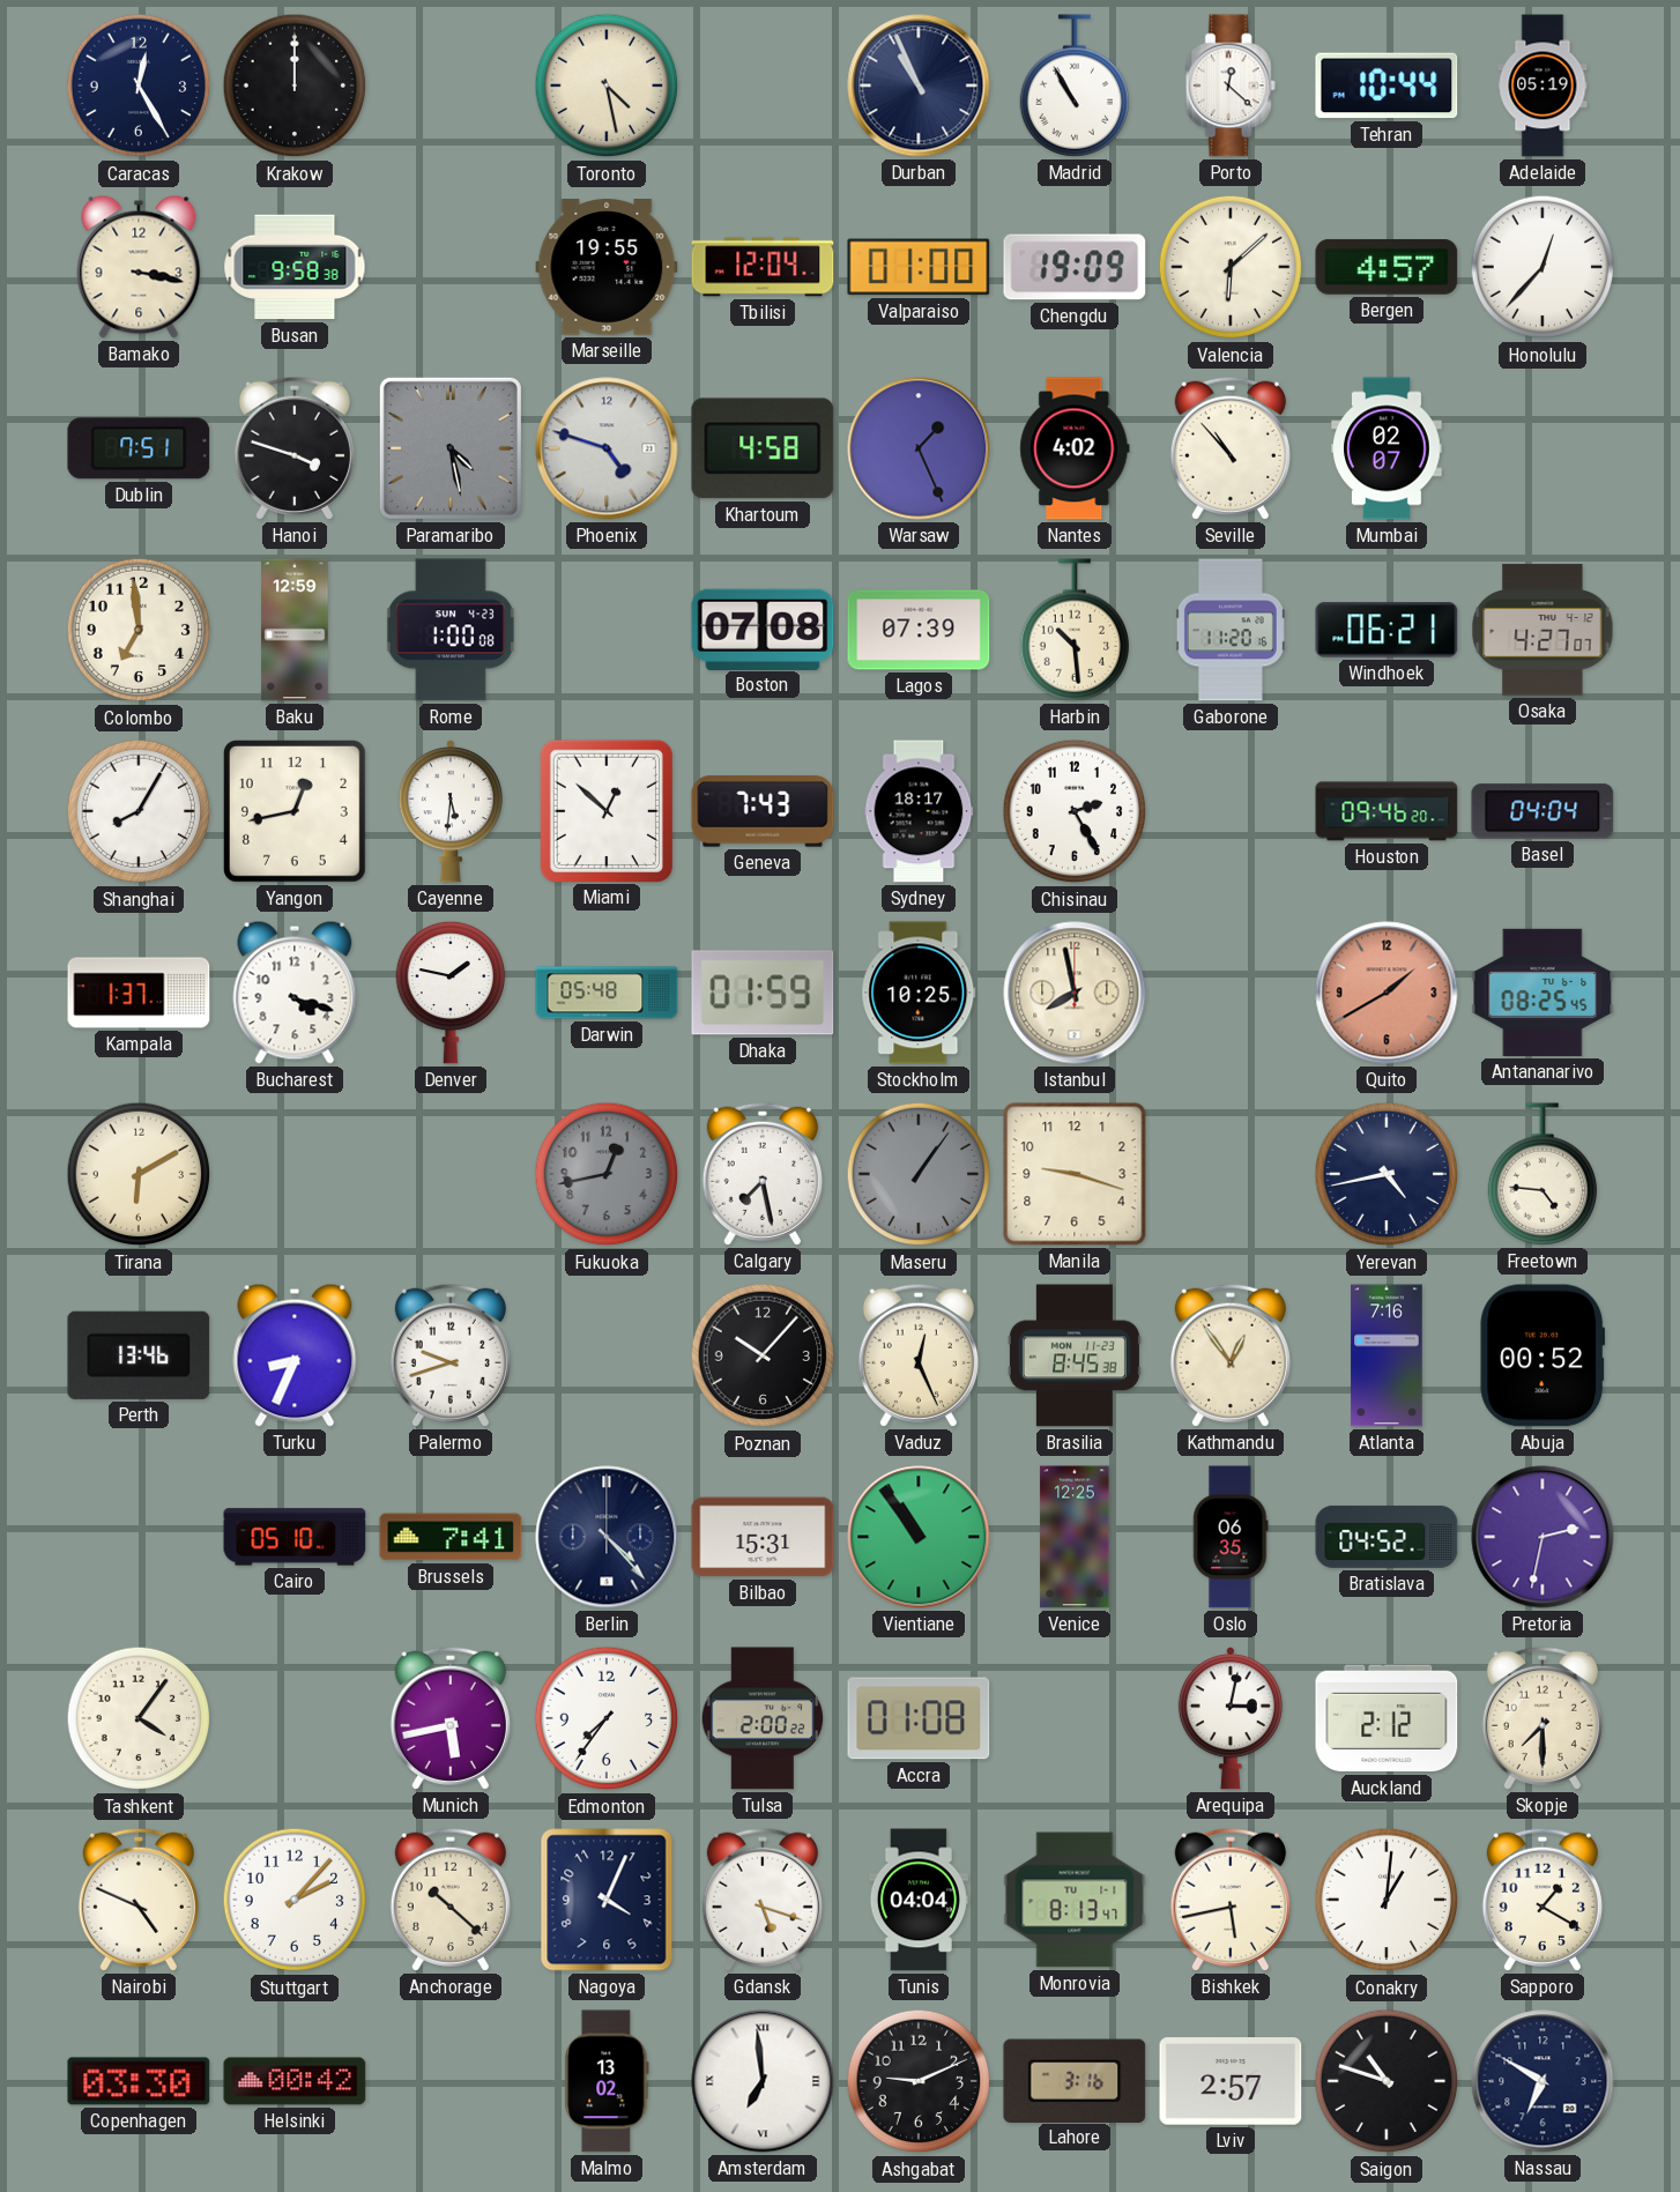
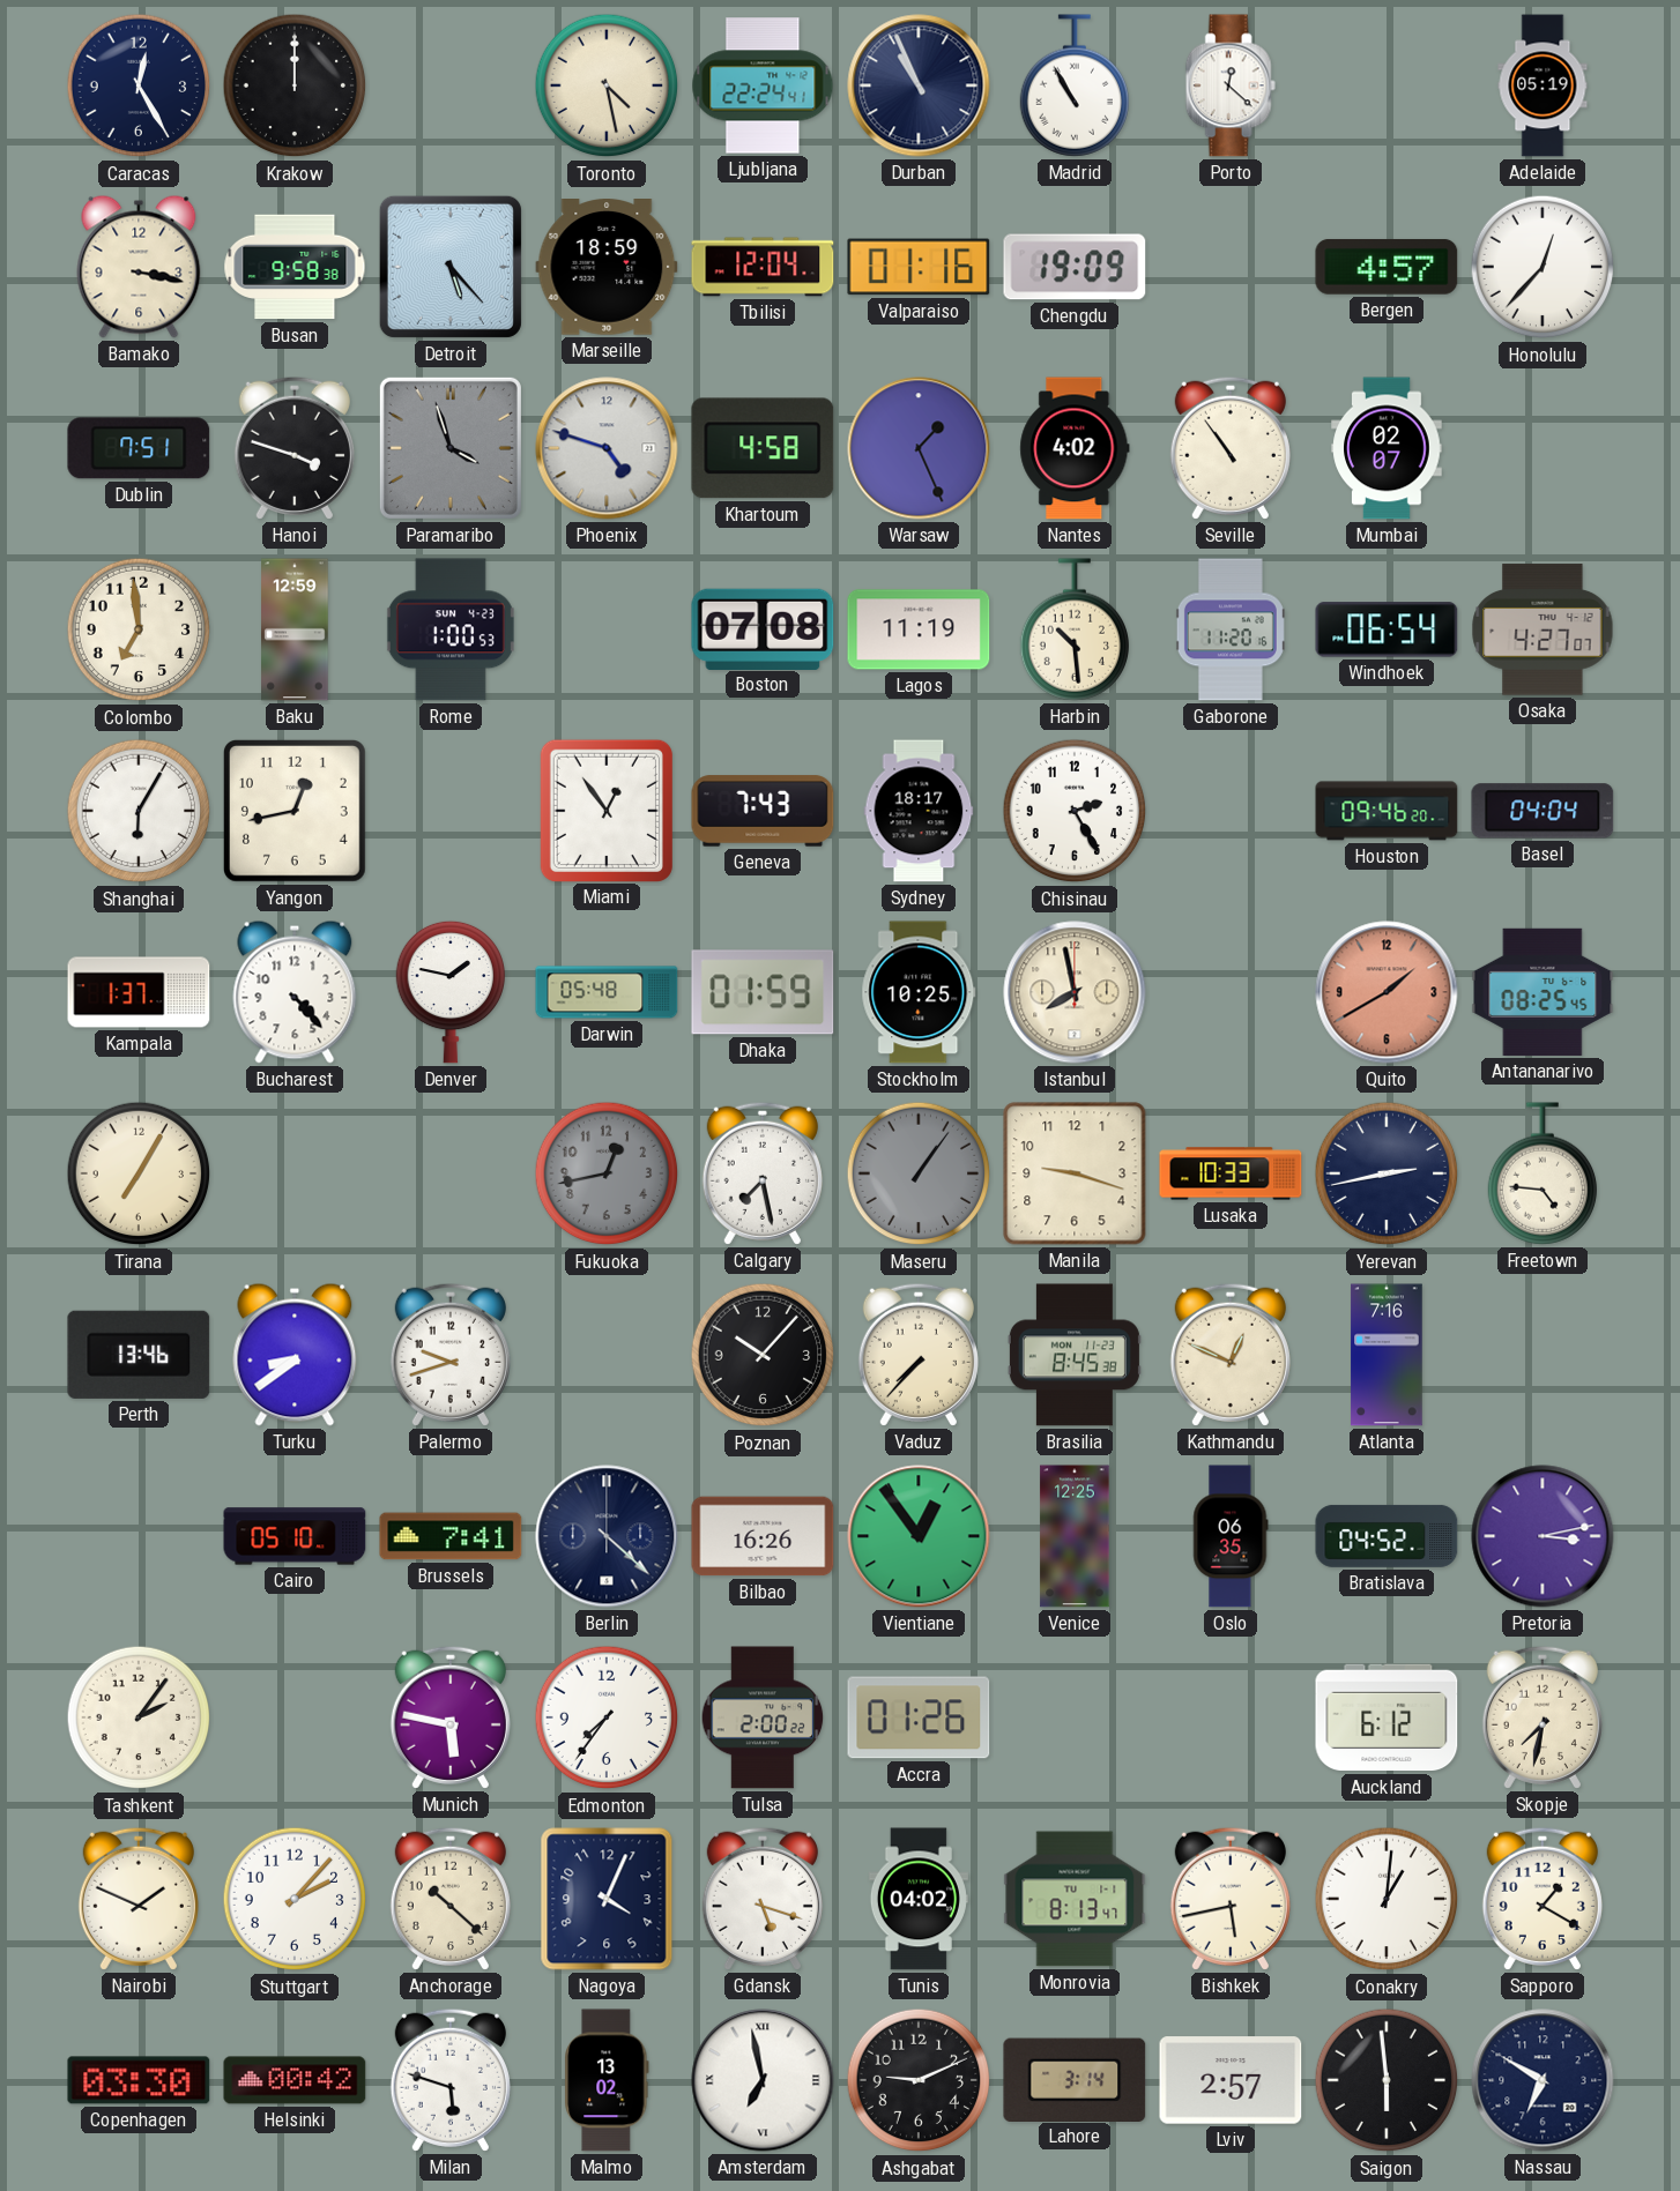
Ljubljana: none -> 22:24 (763, 85)
Tehran: 10:44 -> none (1387, 86)
Detroit: none -> 5:23 (451, 267)
Marseille: 19:55 -> 18:59 (607, 268)
Valparaiso: 01:00 -> 01:16 (919, 267)
Valencia: 6:08 -> none (1231, 267)
Paramaribo: 4:28 -> 3:57 (451, 448)
Seville: 10:53 -> 10:54 (1231, 448)
Rome: 1:00:08 -> 1:00:53 (451, 629)
Lagos: 07:39 -> 11:19 (919, 629)
Windhoek: 06:21 -> 06:54 (1387, 629)
Shanghai: 8:05 -> 6:05 (139, 811)
Cayenne: 5:31 -> none (451, 811)
Miami: 12:52 -> 12:54 (607, 810)
Bucharest: 4:18 -> 4:23 (295, 992)
Tirana: 6:10 -> 7:05 (139, 1173)
Lusaka: none -> 10:33 (1231, 1173)
Yerevan: 4:43 -> 2:43 (1387, 1173)
Turku: 8:34 -> 8:39 (295, 1355)
Vaduz: 12:26 -> 7:37 (919, 1355)
Kathmandu: 12:54 -> 12:49 (1231, 1355)
Abuja: 00:52 -> none (1543, 1355)
Berlin: 4:23 -> 4:22 (607, 1536)
Bilbao: 15:31 -> 16:26 (763, 1536)
Vientiane: 10:54 -> 12:54 (919, 1536)
Pretoria: 2:32 -> 3:13 (1543, 1536)
Tashkent: 4:06 -> 2:06 (139, 1717)
Munich: 5:43 -> 5:47 (451, 1717)
Accra: 01:08 -> 01:26 (919, 1717)
Arequipa: 3:02 -> none (1231, 1718)
Auckland: 2:12 -> 6:12 (1387, 1717)
Skopje: 7:30 -> 7:32 (1543, 1717)
Nairobi: 4:49 -> 1:49 (139, 1899)
Tunis: 04:04 -> 04:02 (919, 1899)
Milan: none -> 5:48 (451, 2080)
Amsterdam: 6:59 -> 6:58 (763, 2080)
Lahore: 3:16 -> 3:14 (1075, 2079)
Saigon: 10:48 -> 5:59 (1387, 2080)
